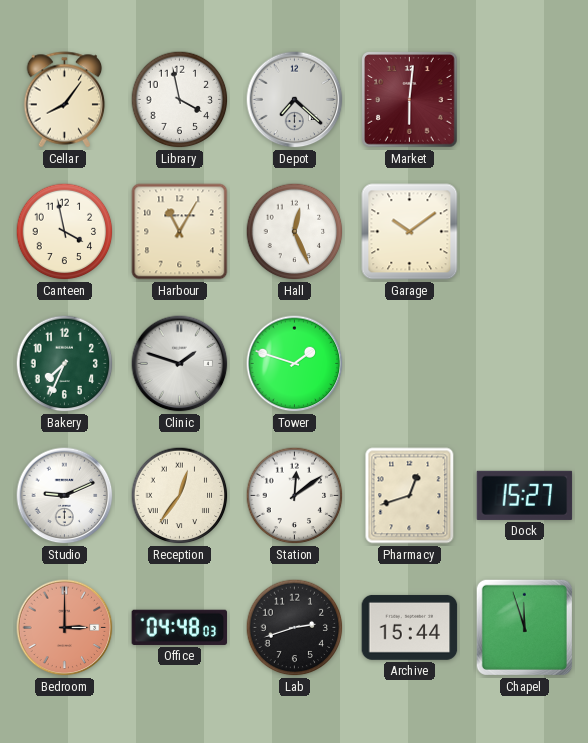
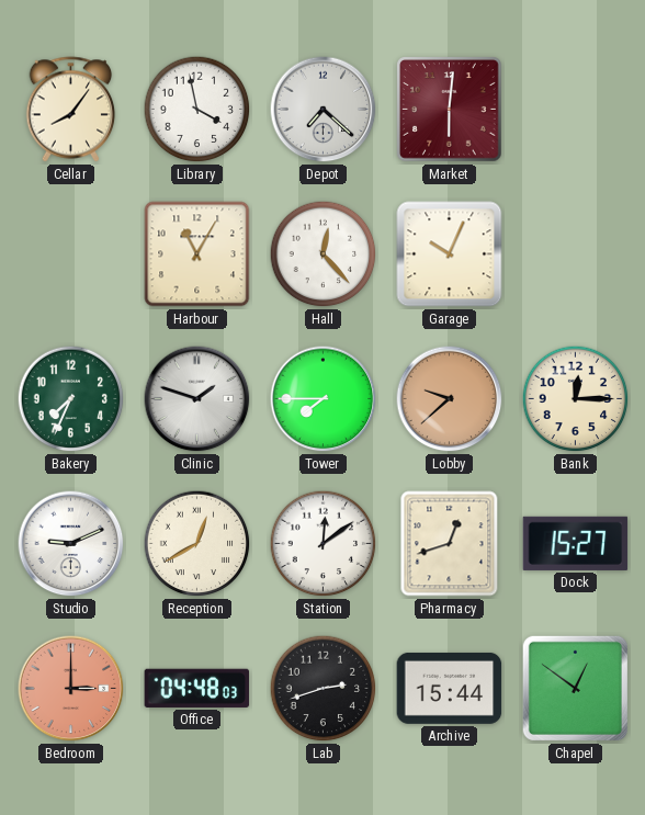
Canteen: 3:58 -> none (65, 232)
Hall: 12:26 -> 12:23 (324, 254)
Garage: 10:09 -> 10:04 (450, 254)
Tower: 1:48 -> 7:45 (324, 399)
Lobby: none -> 9:38 (450, 399)
Bank: none -> 12:15 (576, 399)
Reception: 12:36 -> 12:40 (197, 544)
Chapel: 11:57 -> 12:51 (575, 688)
